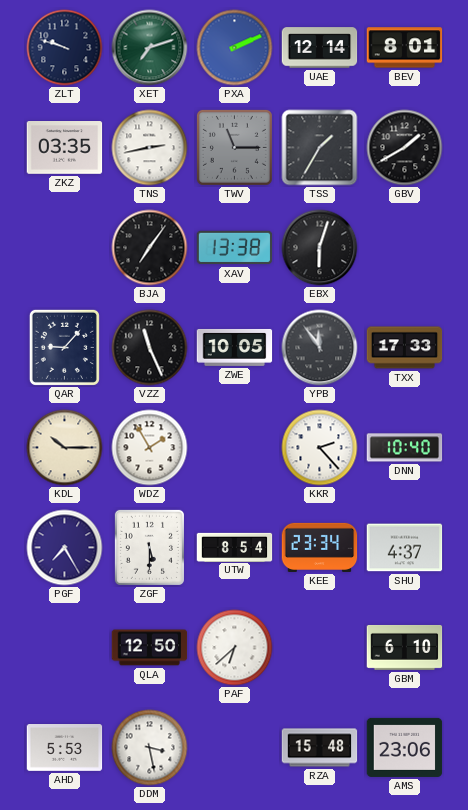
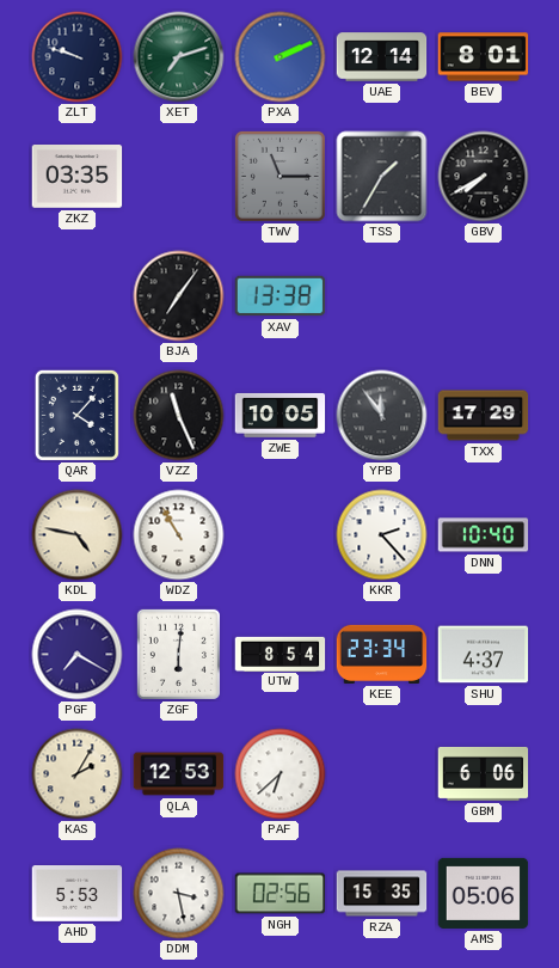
TNS: 2:43 -> none (150, 148)
GBV: 1:40 -> 7:40 (484, 177)
EBX: 6:03 -> none (320, 248)
QAR: 9:07 -> 4:07 (76, 415)
TXX: 17:33 -> 17:29 (484, 416)
KDL: 10:15 -> 4:47 (78, 535)
WDZ: 1:55 -> 10:55 (179, 535)
PGF: 7:25 -> 7:20 (78, 655)
ZGF: 5:30 -> 6:01 (178, 654)
KAS: none -> 2:05 (78, 774)
QLA: 12:50 -> 12:53 (179, 774)
GBM: 6:10 -> 6:06 (484, 773)
NGH: none -> 02:56 (281, 894)
RZA: 15:48 -> 15:35 (382, 894)
AMS: 23:06 -> 05:06 (484, 893)
